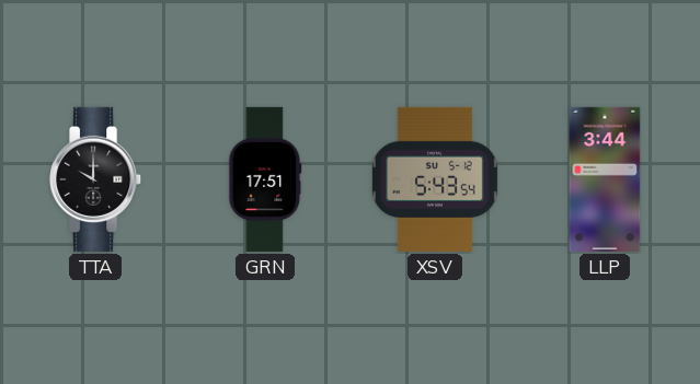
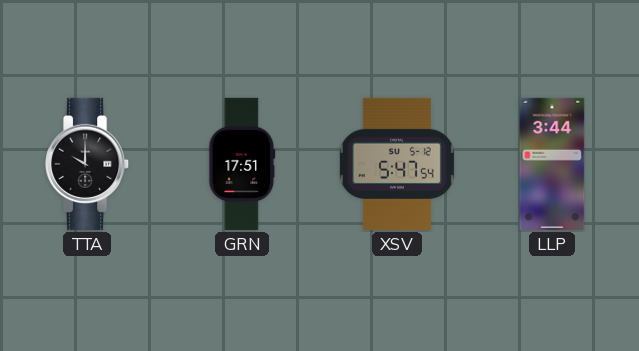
XSV: 5:43 -> 5:47 (397, 164)
